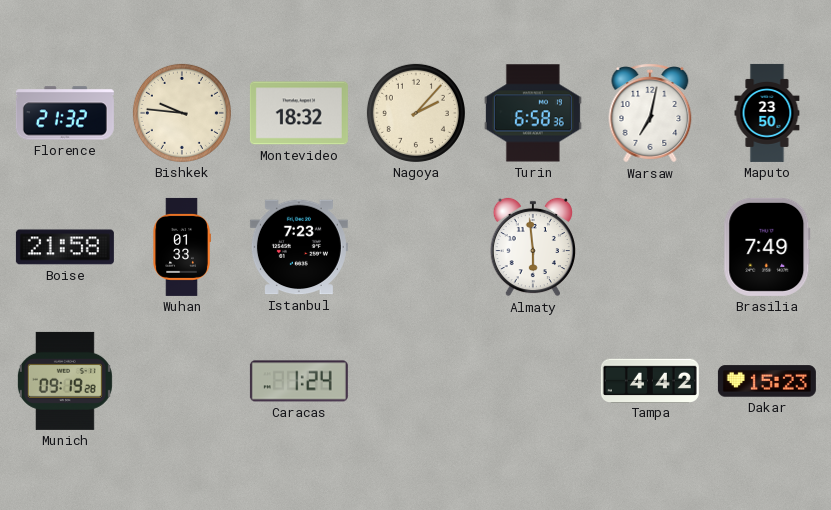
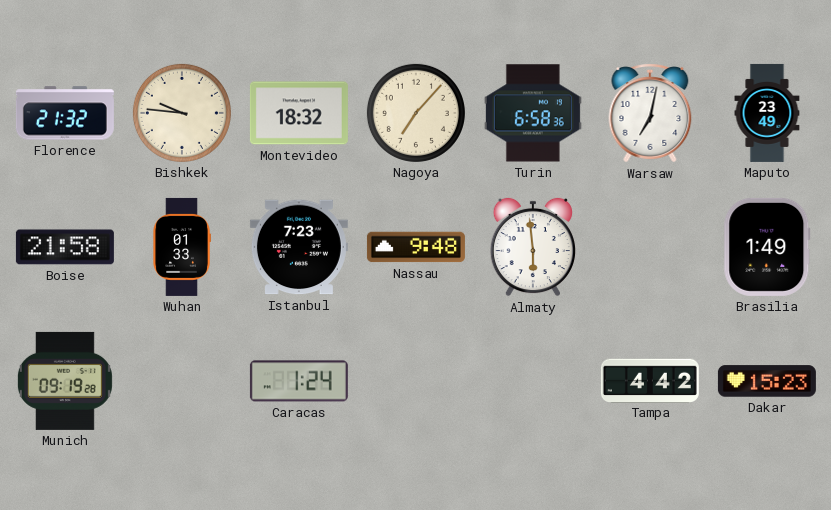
Nagoya: 2:07 -> 7:07 (416, 113)
Maputo: 23:50 -> 23:49 (767, 113)
Nassau: none -> 9:48 (416, 247)
Brasilia: 7:49 -> 1:49 (767, 247)
